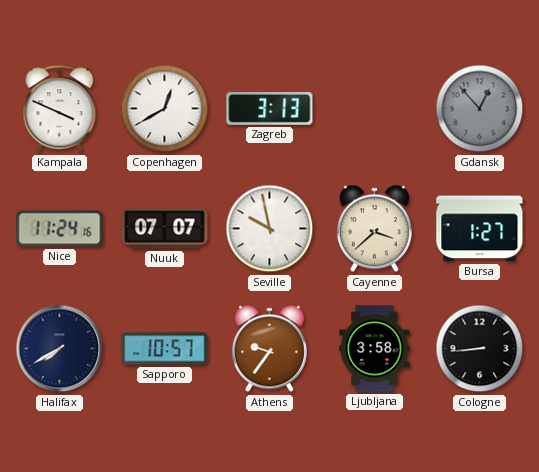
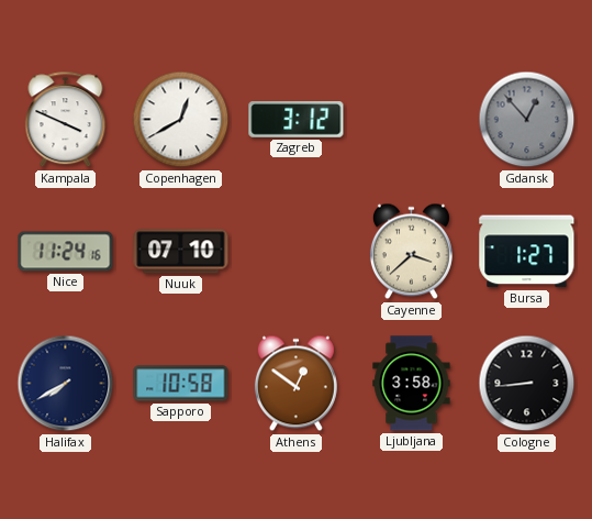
Zagreb: 3:13 -> 3:12 (297, 120)
Nuuk: 07:07 -> 07:10 (181, 252)
Seville: 9:58 -> none (270, 229)
Sapporo: 10:57 -> 10:58 (181, 384)
Athens: 9:36 -> 12:51 (295, 384)
